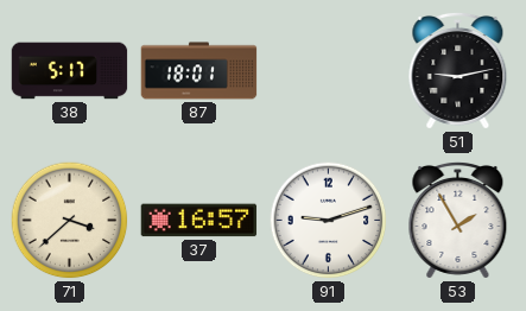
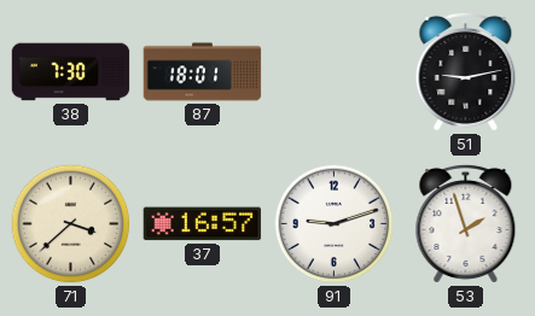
38: 5:17 -> 7:30 (71, 72)
53: 1:55 -> 1:57 (466, 223)
